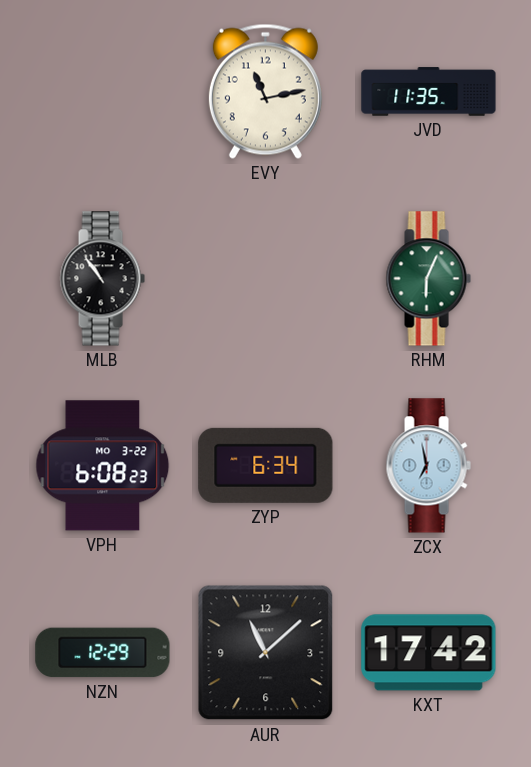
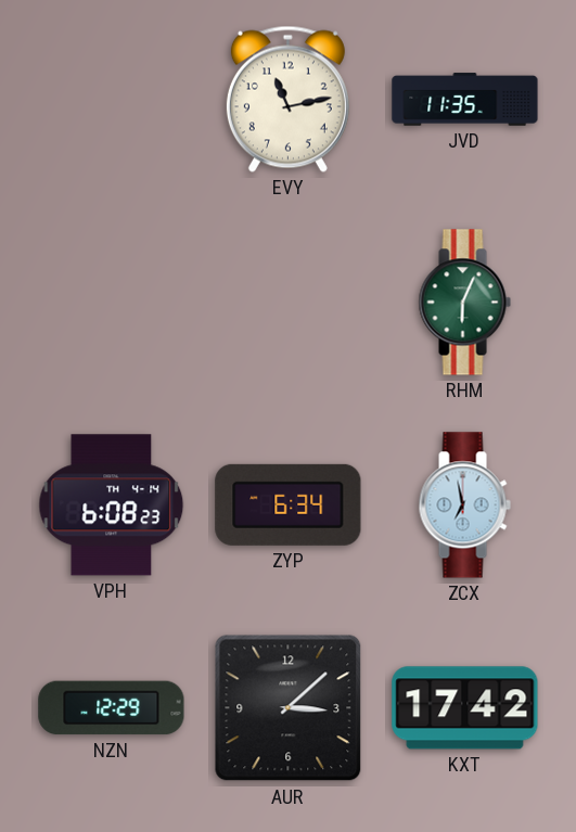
MLB: 10:54 -> none (102, 279)
VPH date: MO 3-22 -> TH 4-14 (112, 505)
AUR: 11:08 -> 3:08 (289, 708)
